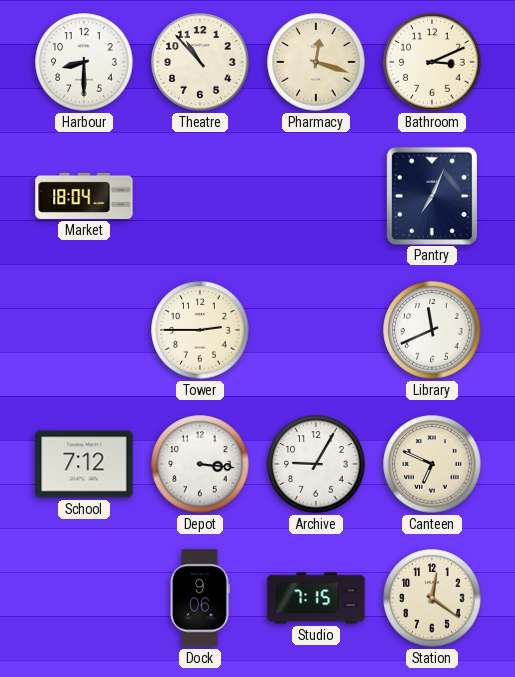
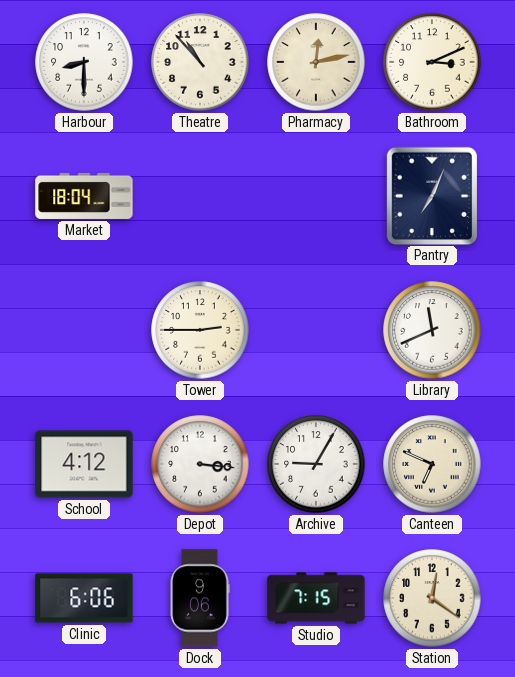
Pharmacy: 12:18 -> 12:13 (316, 62)
School: 7:12 -> 4:12 (84, 464)
Clinic: none -> 6:06 (84, 598)
